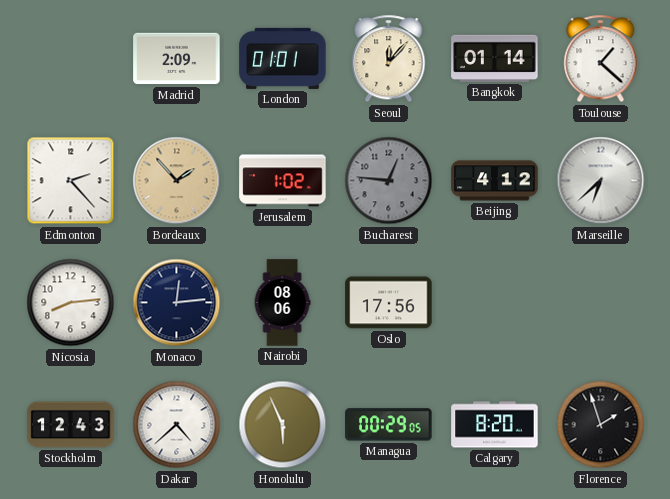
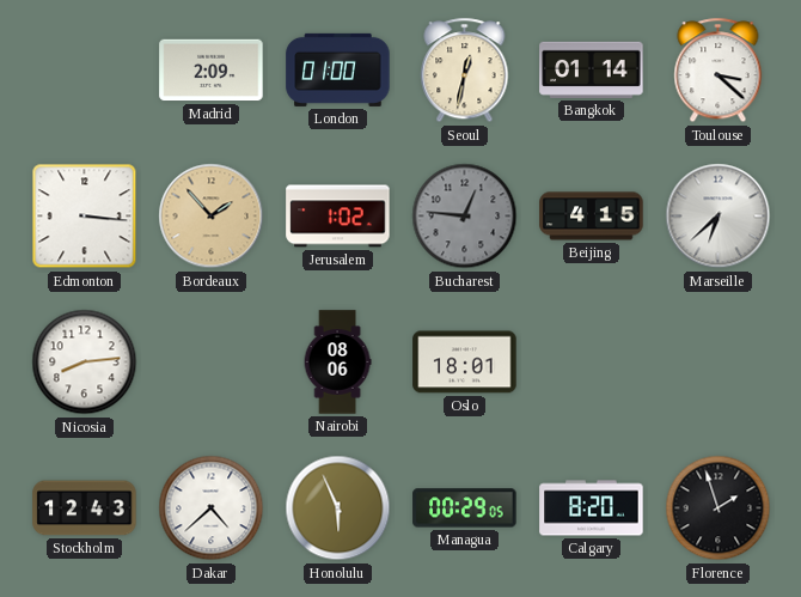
London: 01:01 -> 01:00 (338, 69)
Seoul: 12:07 -> 12:32 (465, 71)
Toulouse: 1:22 -> 3:22 (719, 71)
Edmonton: 2:23 -> 3:16 (85, 217)
Beijing: 4:12 -> 4:15 (592, 217)
Monaco: 12:14 -> none (177, 303)
Oslo: 17:56 -> 18:01 (465, 363)
